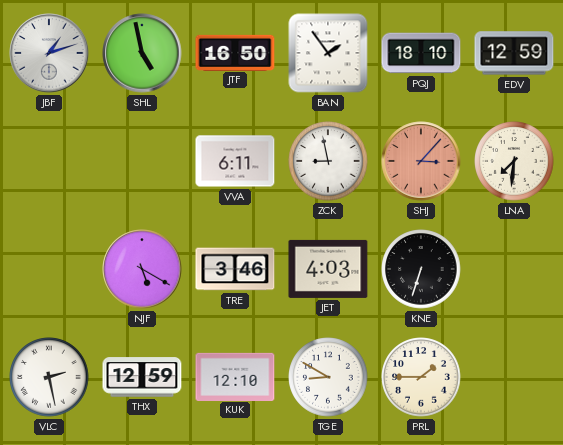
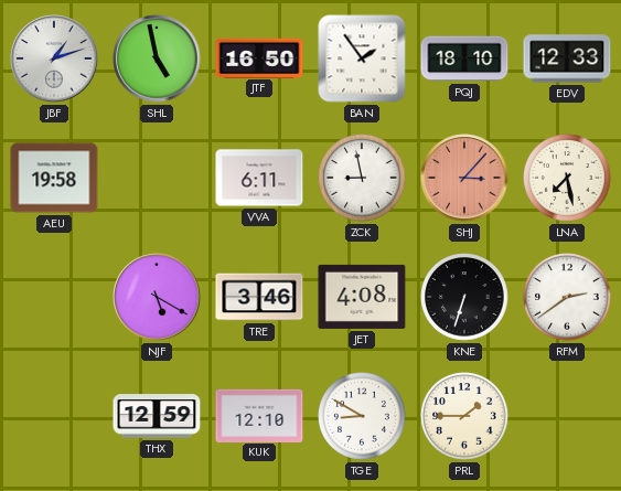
EDV: 12:59 -> 12:33 (567, 58)
AEU: none -> 19:58 (54, 178)
LNA: 7:31 -> 7:28 (567, 178)
JET: 4:03 -> 4:08 (362, 297)
RFM: none -> 2:39 (567, 297)
VLC: 2:28 -> none (49, 377)
